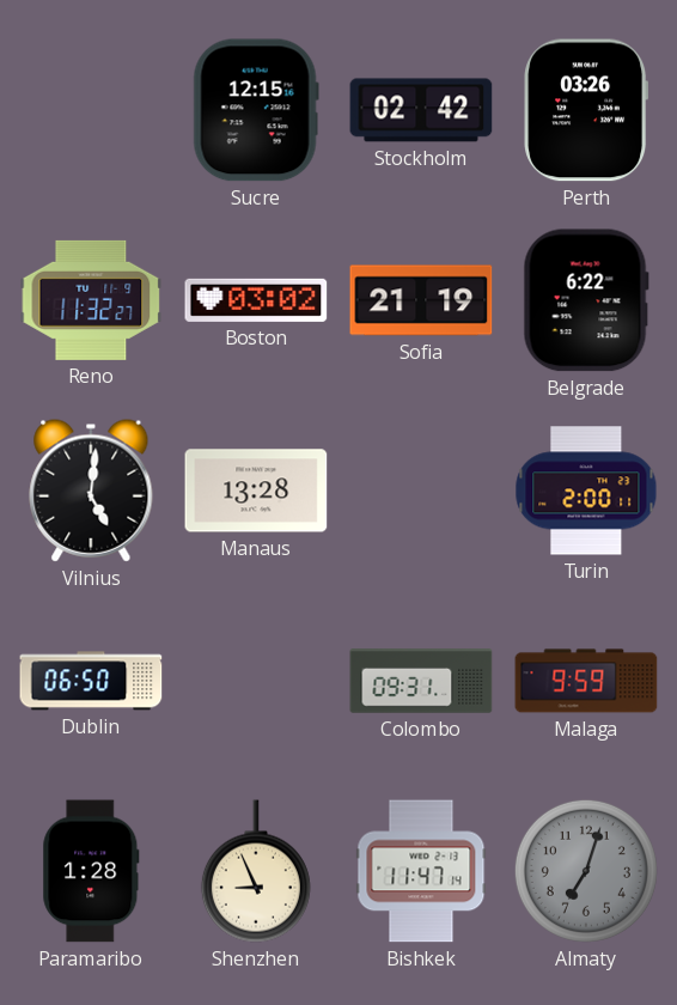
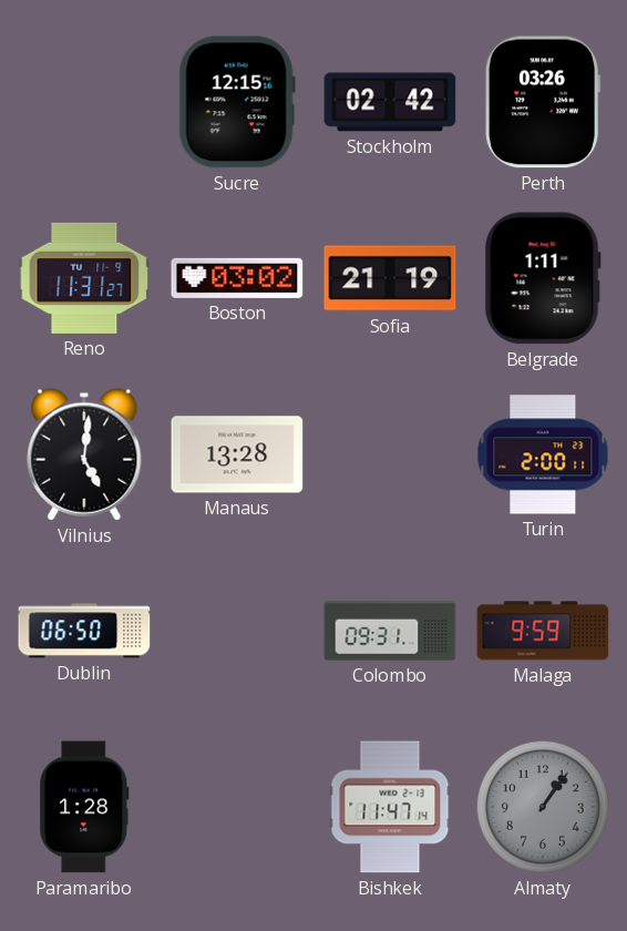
Reno: 11:32 -> 11:31 (84, 278)
Belgrade: 6:22 -> 1:11 (543, 278)
Shenzhen: 8:56 -> none (256, 871)
Almaty: 7:03 -> 1:06 (543, 807)
